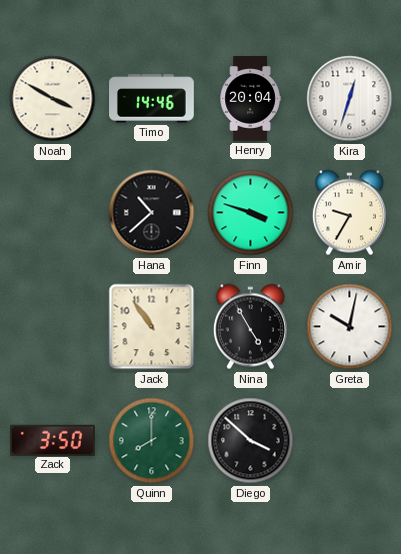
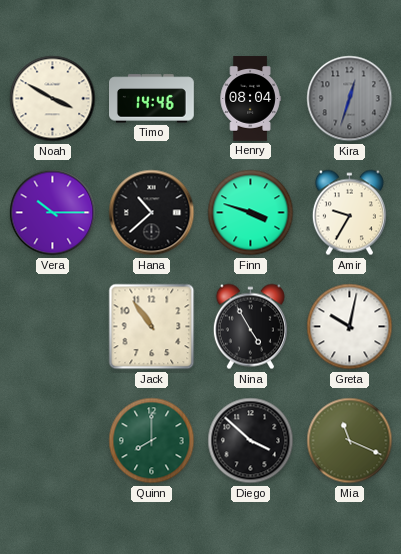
Henry: 20:04 -> 08:04 (250, 99)
Kira dial: white -> grey (350, 99)
Vera: none -> 10:15 (53, 213)
Zack: 3:50 -> none (53, 440)
Mia: none -> 11:19 (350, 441)
